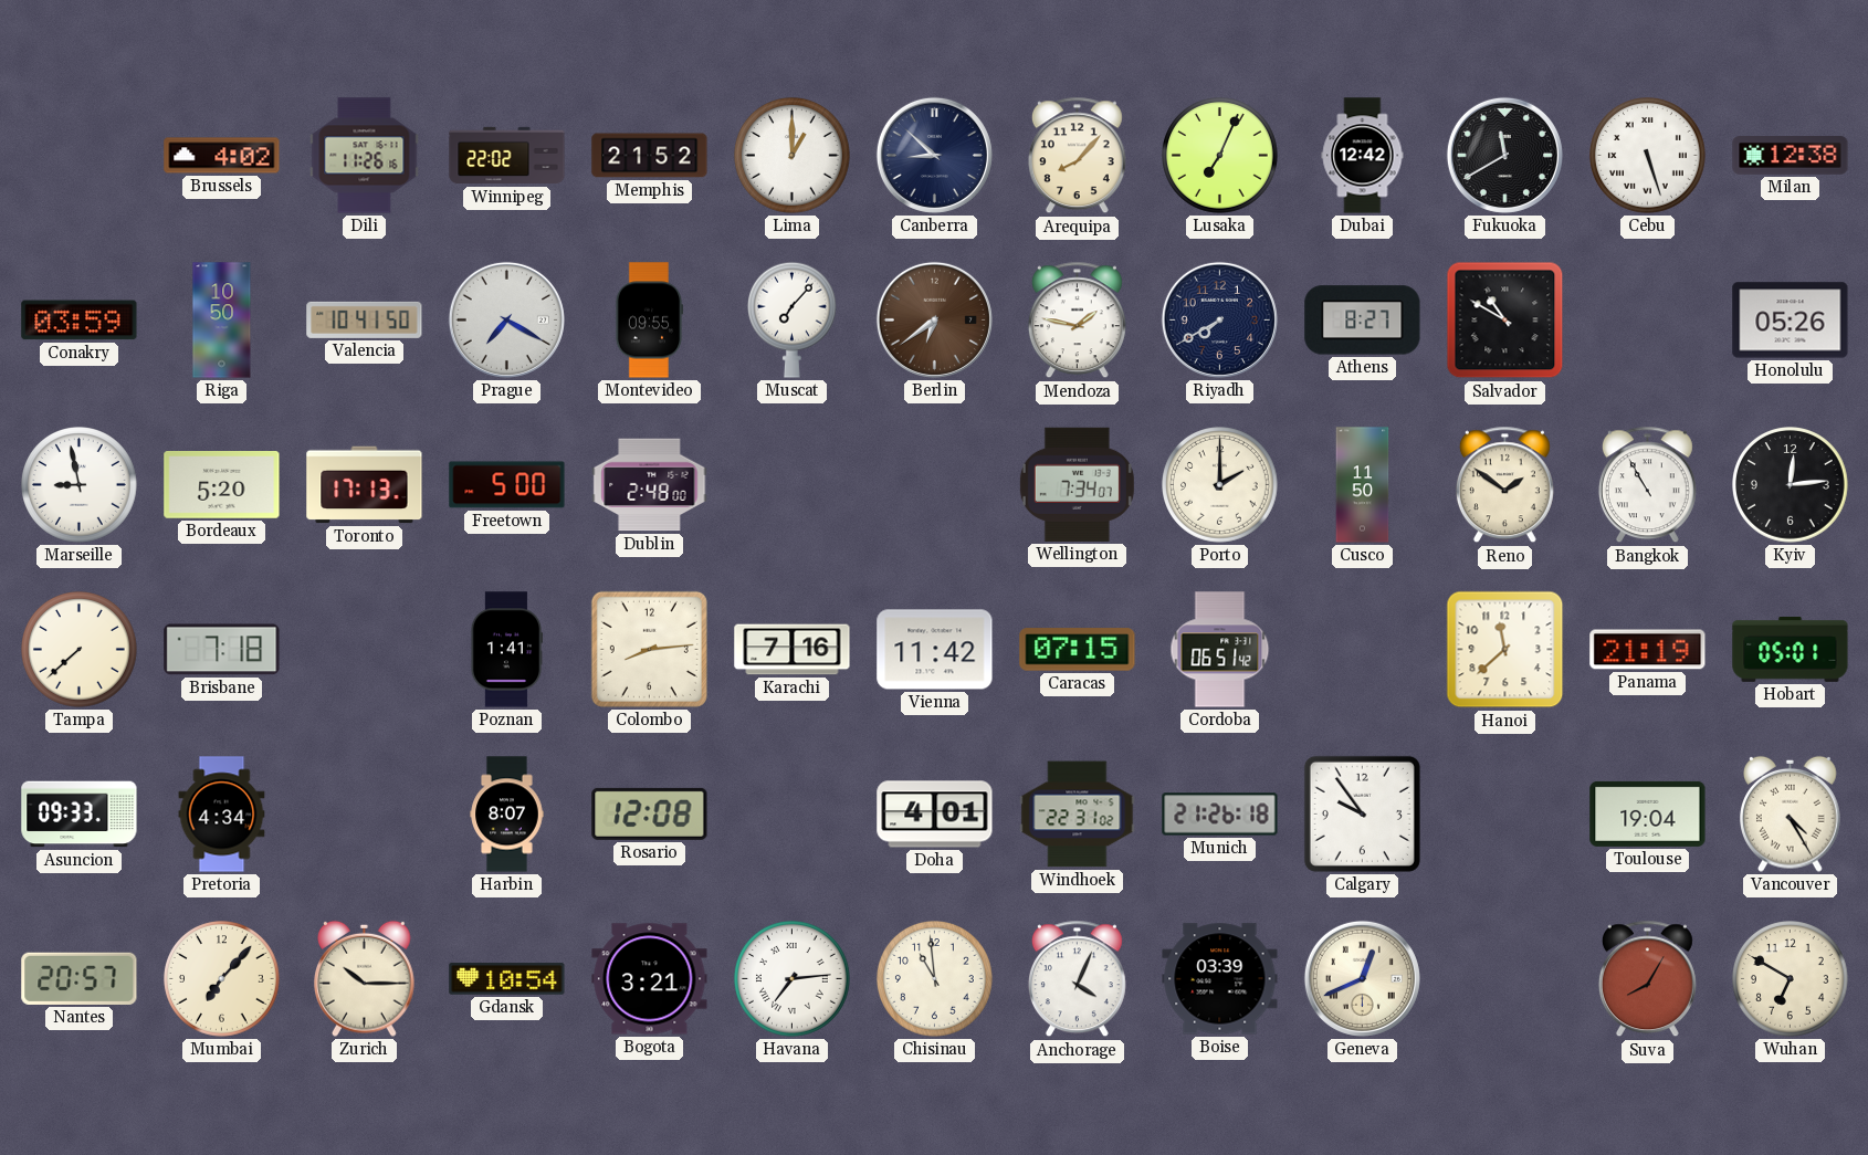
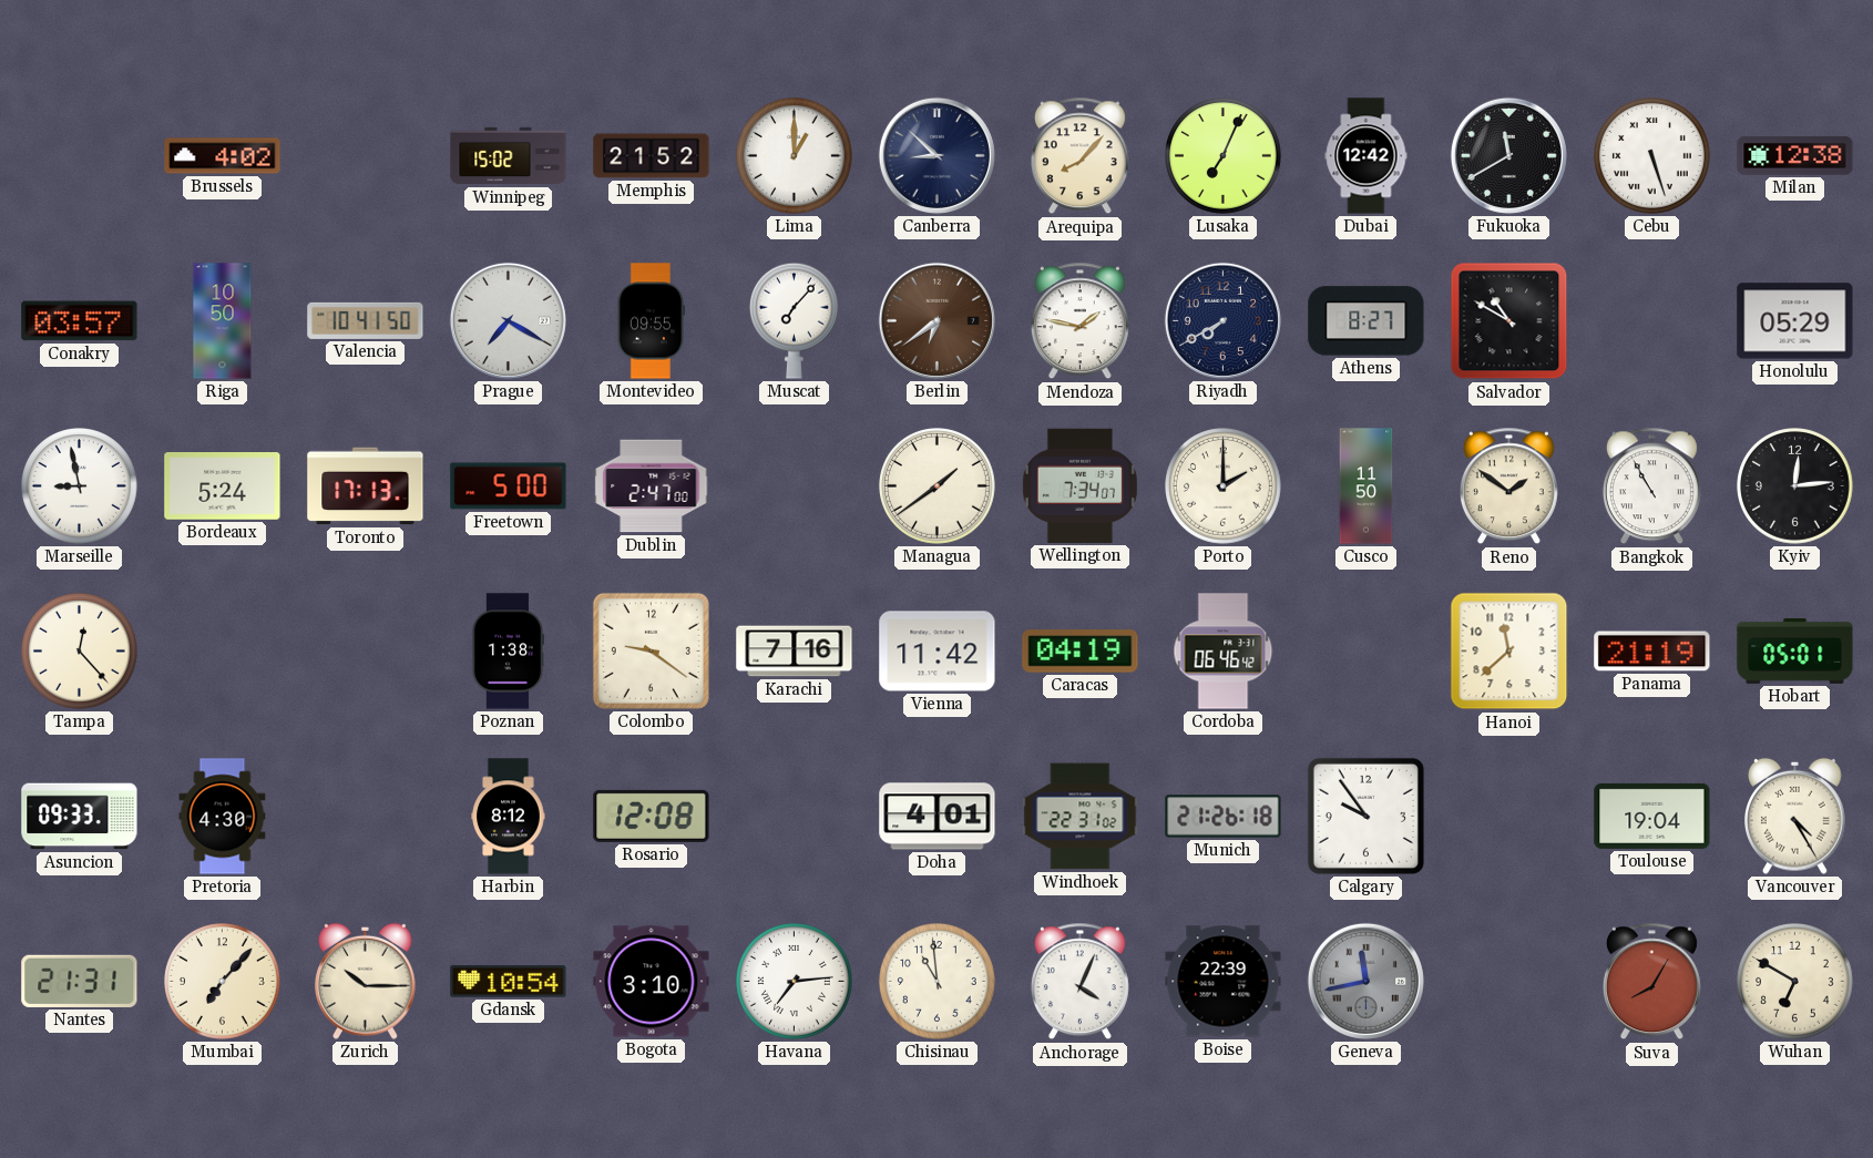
Dili: 11:26 -> none (365, 156)
Winnipeg: 22:02 -> 15:02 (509, 156)
Conakry: 03:59 -> 03:57 (80, 321)
Honolulu: 05:26 -> 05:29 (1795, 321)
Bordeaux: 5:20 -> 5:24 (223, 486)
Dublin: 2:48 -> 2:47 (652, 486)
Managua: none -> 1:39 (938, 486)
Tampa: 7:38 -> 12:23 (80, 652)
Brisbane: 7:18 -> none (222, 650)
Poznan: 1:41 -> 1:38 (506, 652)
Colombo: 8:14 -> 9:21 (651, 650)
Caracas: 07:15 -> 04:19 (1081, 652)
Cordoba: 06:51 -> 06:46 (1224, 652)
Pretoria: 4:34 -> 4:30 (223, 817)
Harbin: 8:07 -> 8:12 (509, 817)
Nantes: 20:57 -> 21:31 (80, 981)
Bogota: 3:21 -> 3:10 (652, 982)
Boise: 03:39 -> 22:39 (1224, 982)
Geneva: 12:41 -> 11:43 (1365, 981)
Geneva dial: cream -> grey (1365, 981)
